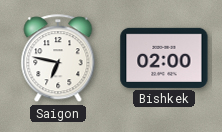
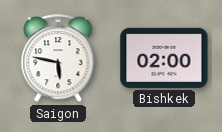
Saigon: 6:47 -> 5:47 (58, 59)
